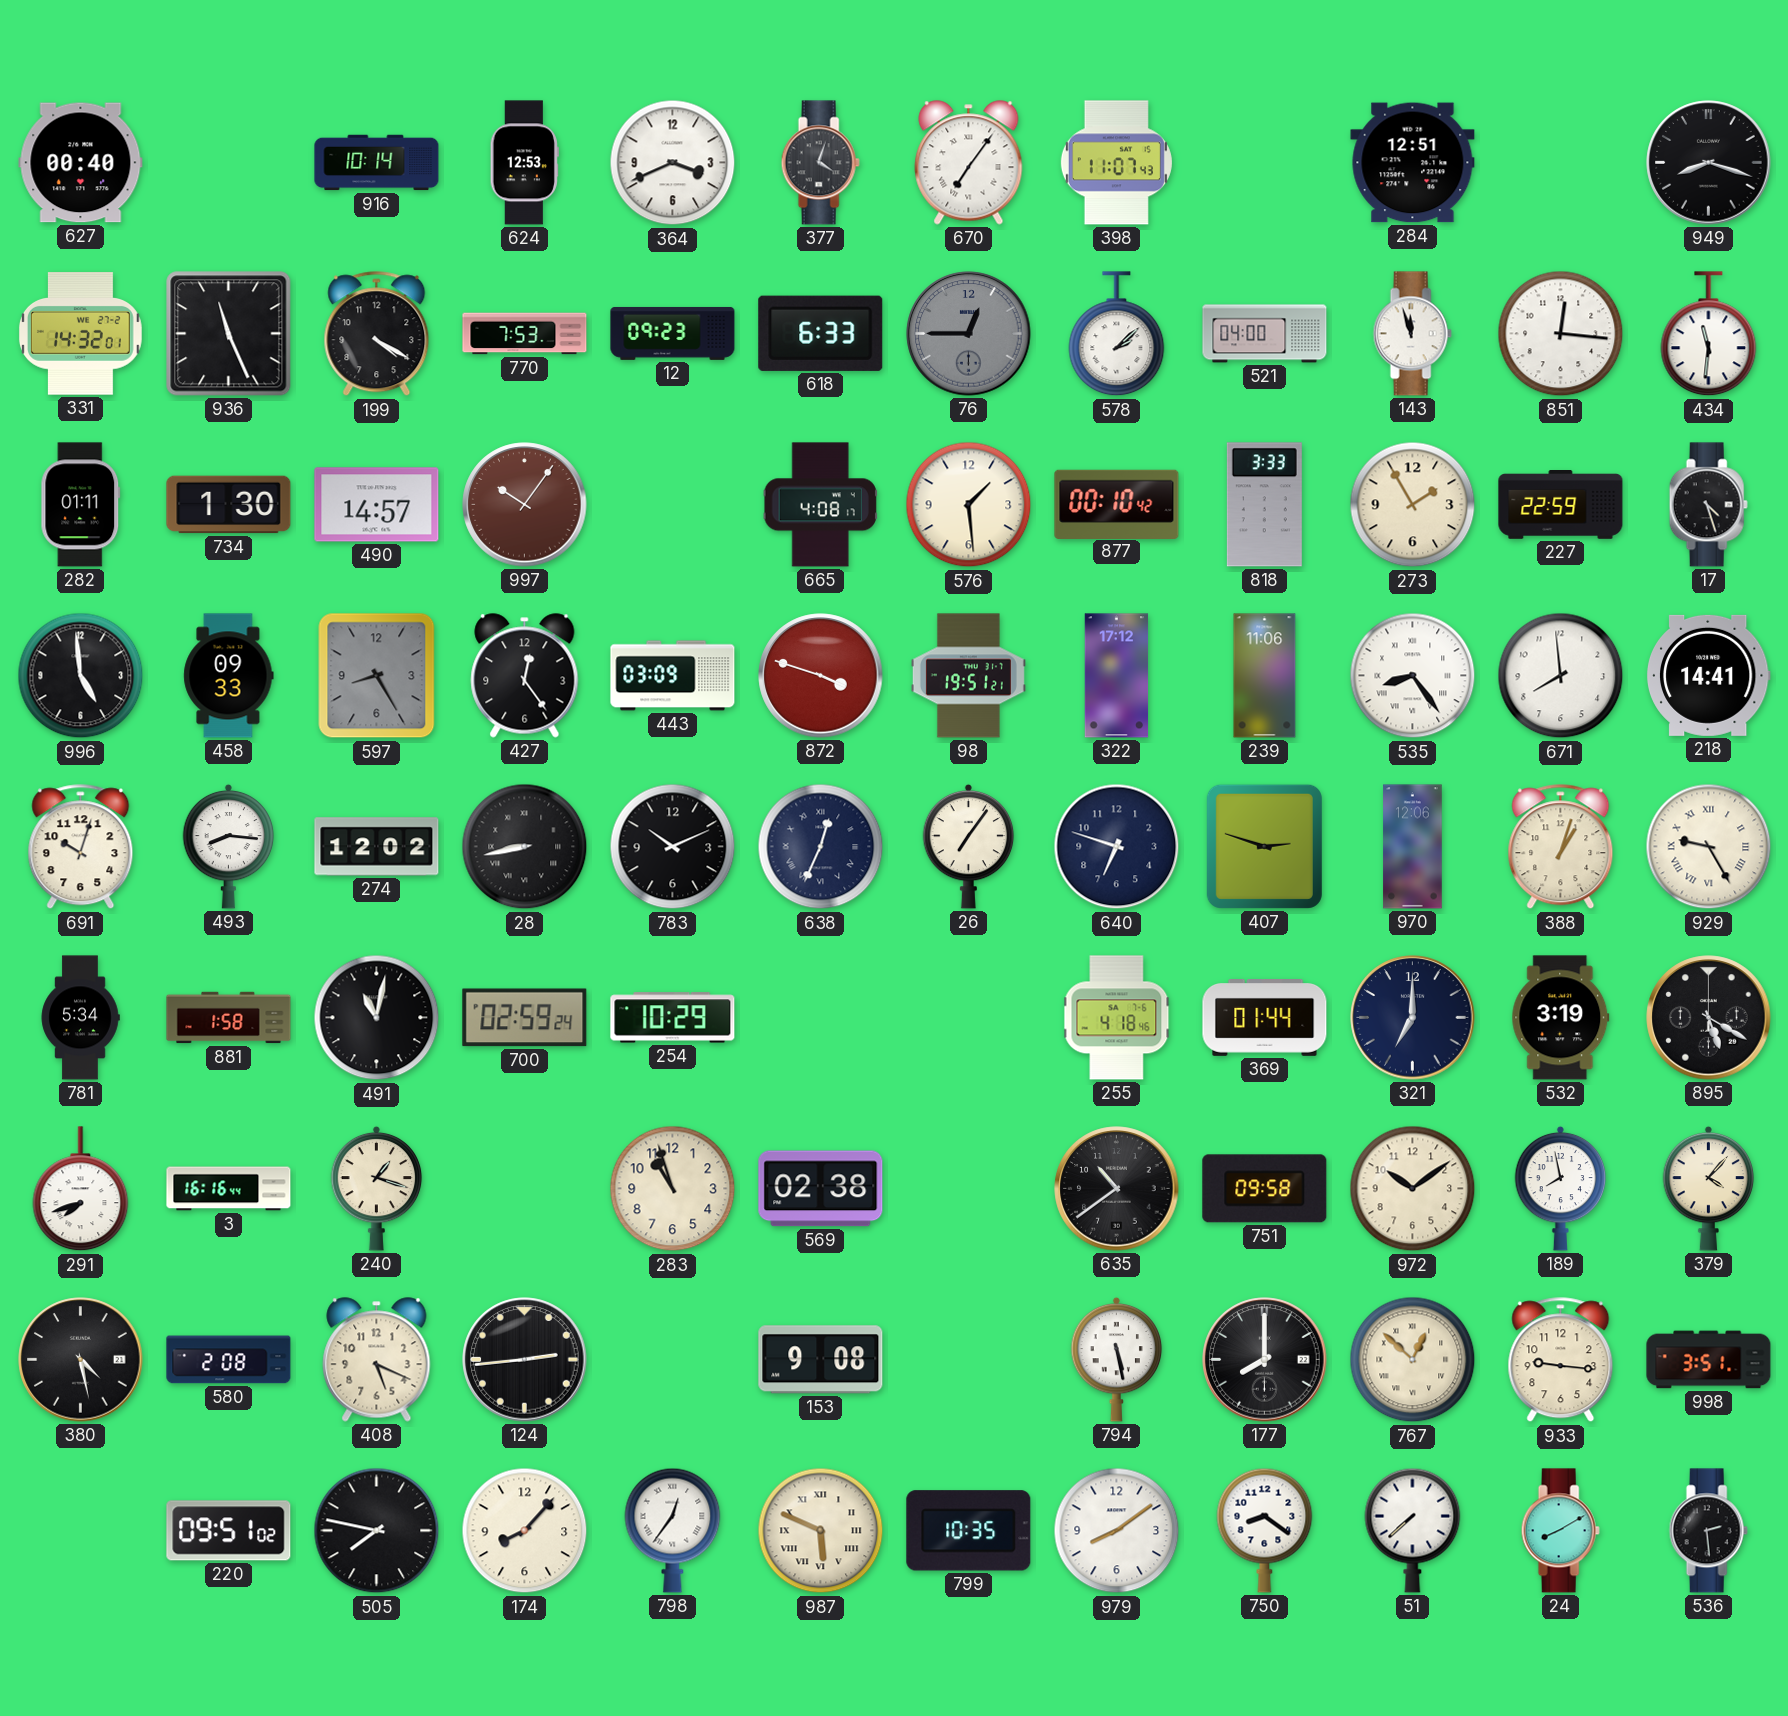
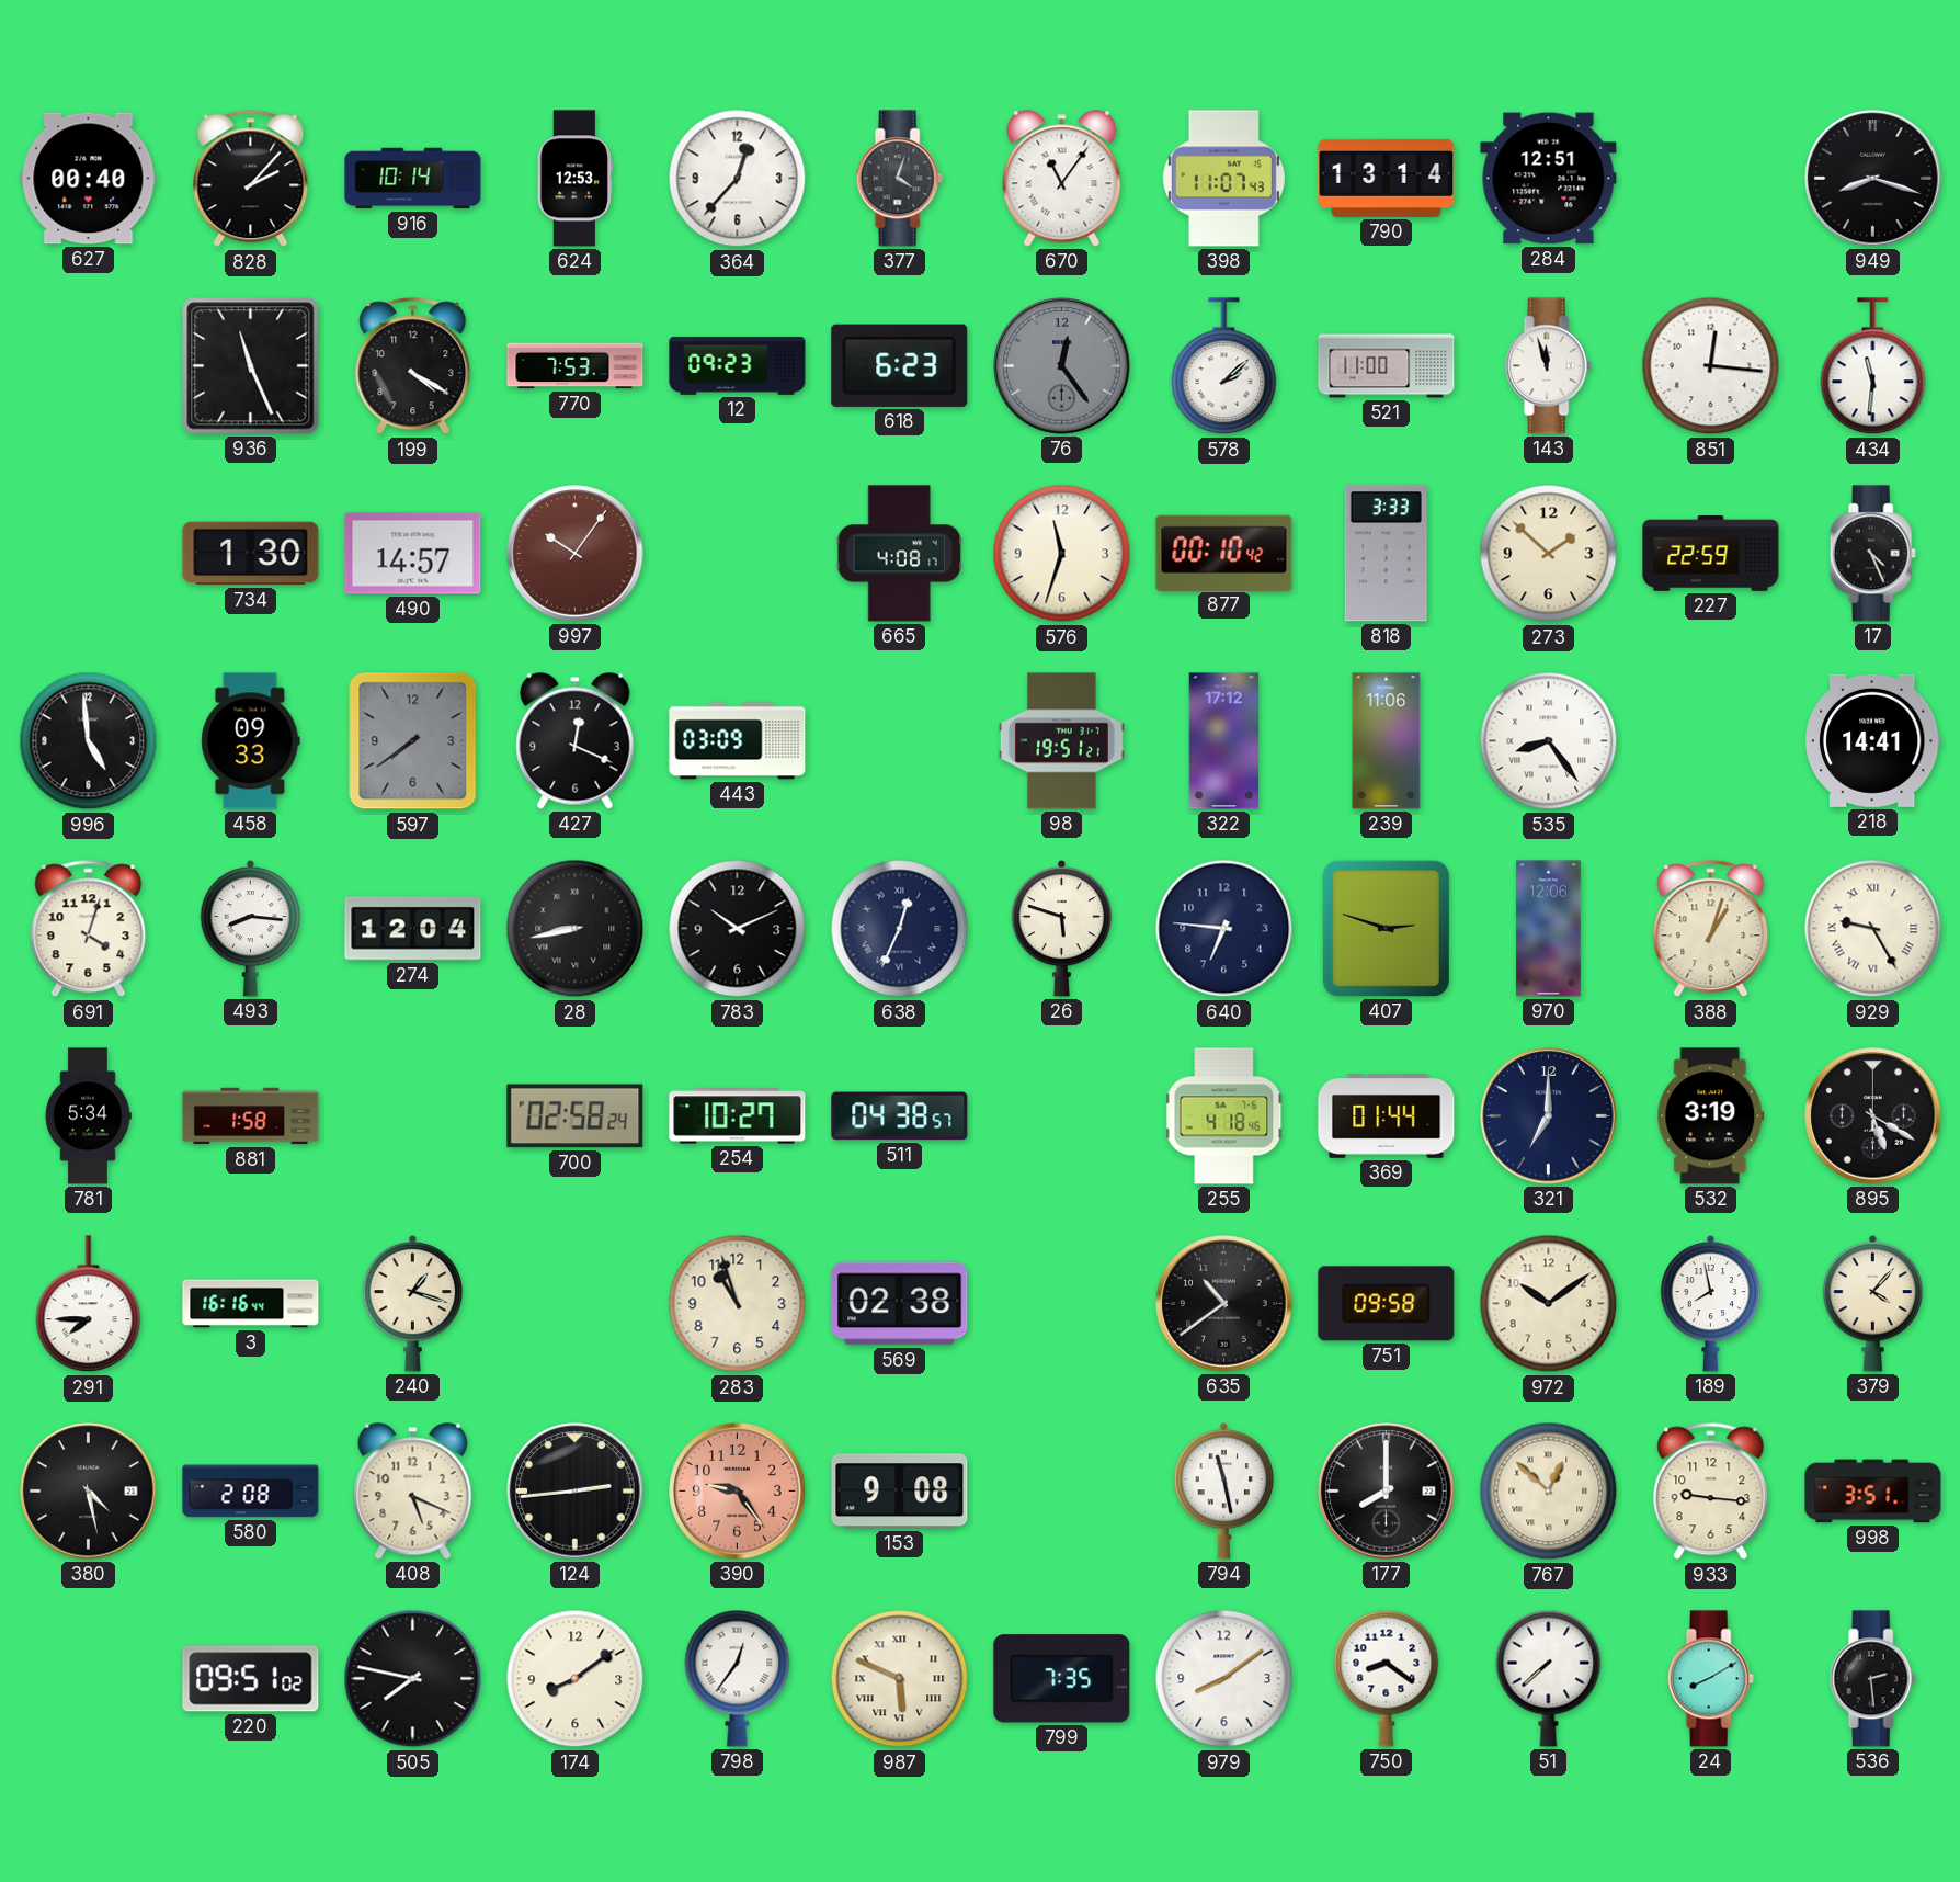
828: none -> 2:07 (251, 179)
364: 3:41 -> 12:37 (738, 179)
670: 7:06 -> 11:06 (1062, 179)
790: none -> 13:14 (1387, 178)
331: 14:32 -> none (80, 334)
618: 6:33 -> 6:23 (900, 365)
76: 12:45 -> 12:24 (1062, 366)
521: 04:00 -> 11:00 (1387, 366)
282: 01:11 -> none (81, 505)
576: 1:29 -> 11:33 (1062, 554)
273: 1:55 -> 1:52 (1549, 554)
17: 4:27 -> 4:26 (1872, 554)
597: 8:25 -> 7:39 (413, 741)
427: 12:24 -> 12:19 (576, 741)
872: 3:48 -> none (821, 676)
671: 7:59 -> none (1561, 676)
691: 10:03 -> 4:03 (89, 929)
274: 12:02 -> 12:04 (413, 929)
26: 7:06 -> 5:48 (1062, 928)
640: 6:48 -> 6:46 (1224, 929)
491: 11:02 -> none (377, 1018)
700: 02:59 -> 02:58 (576, 1116)
254: 10:29 -> 10:27 (738, 1116)
511: none -> 04:38 (900, 1116)
291: 7:42 -> 7:45 (89, 1304)
390: none -> 9:24 (738, 1492)
794: 5:28 -> 11:28 (1224, 1490)
174: 8:07 -> 8:09 (576, 1679)
799: 10:35 -> 7:35 (1062, 1679)
